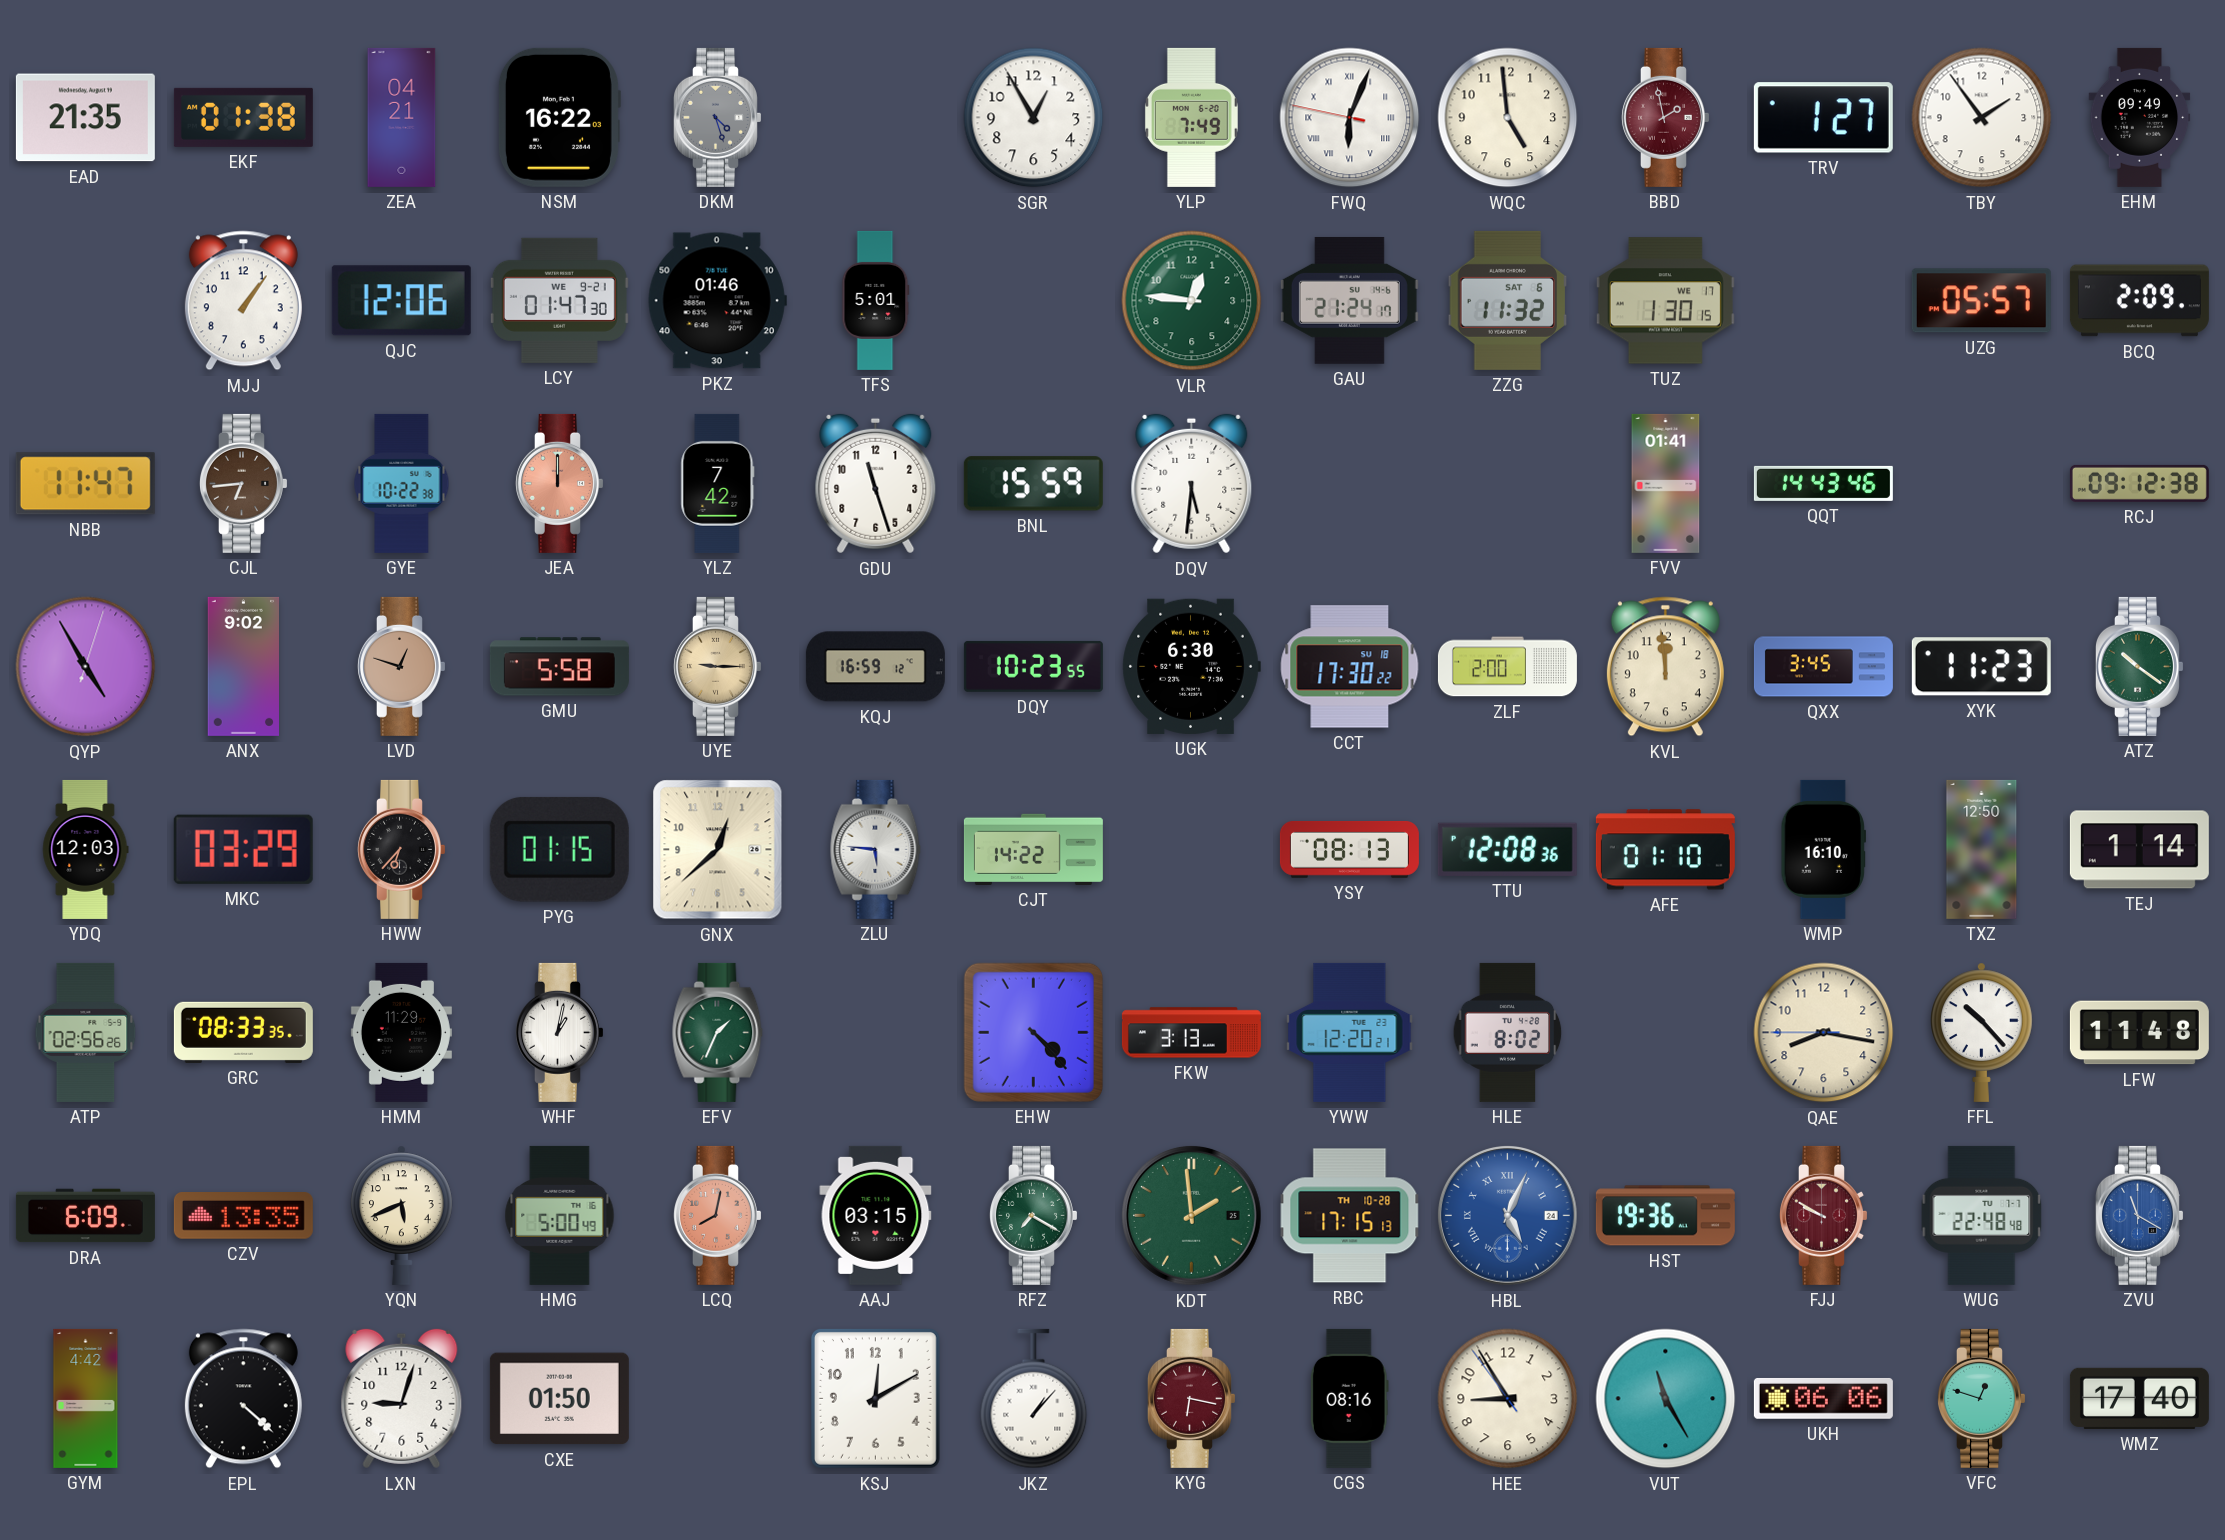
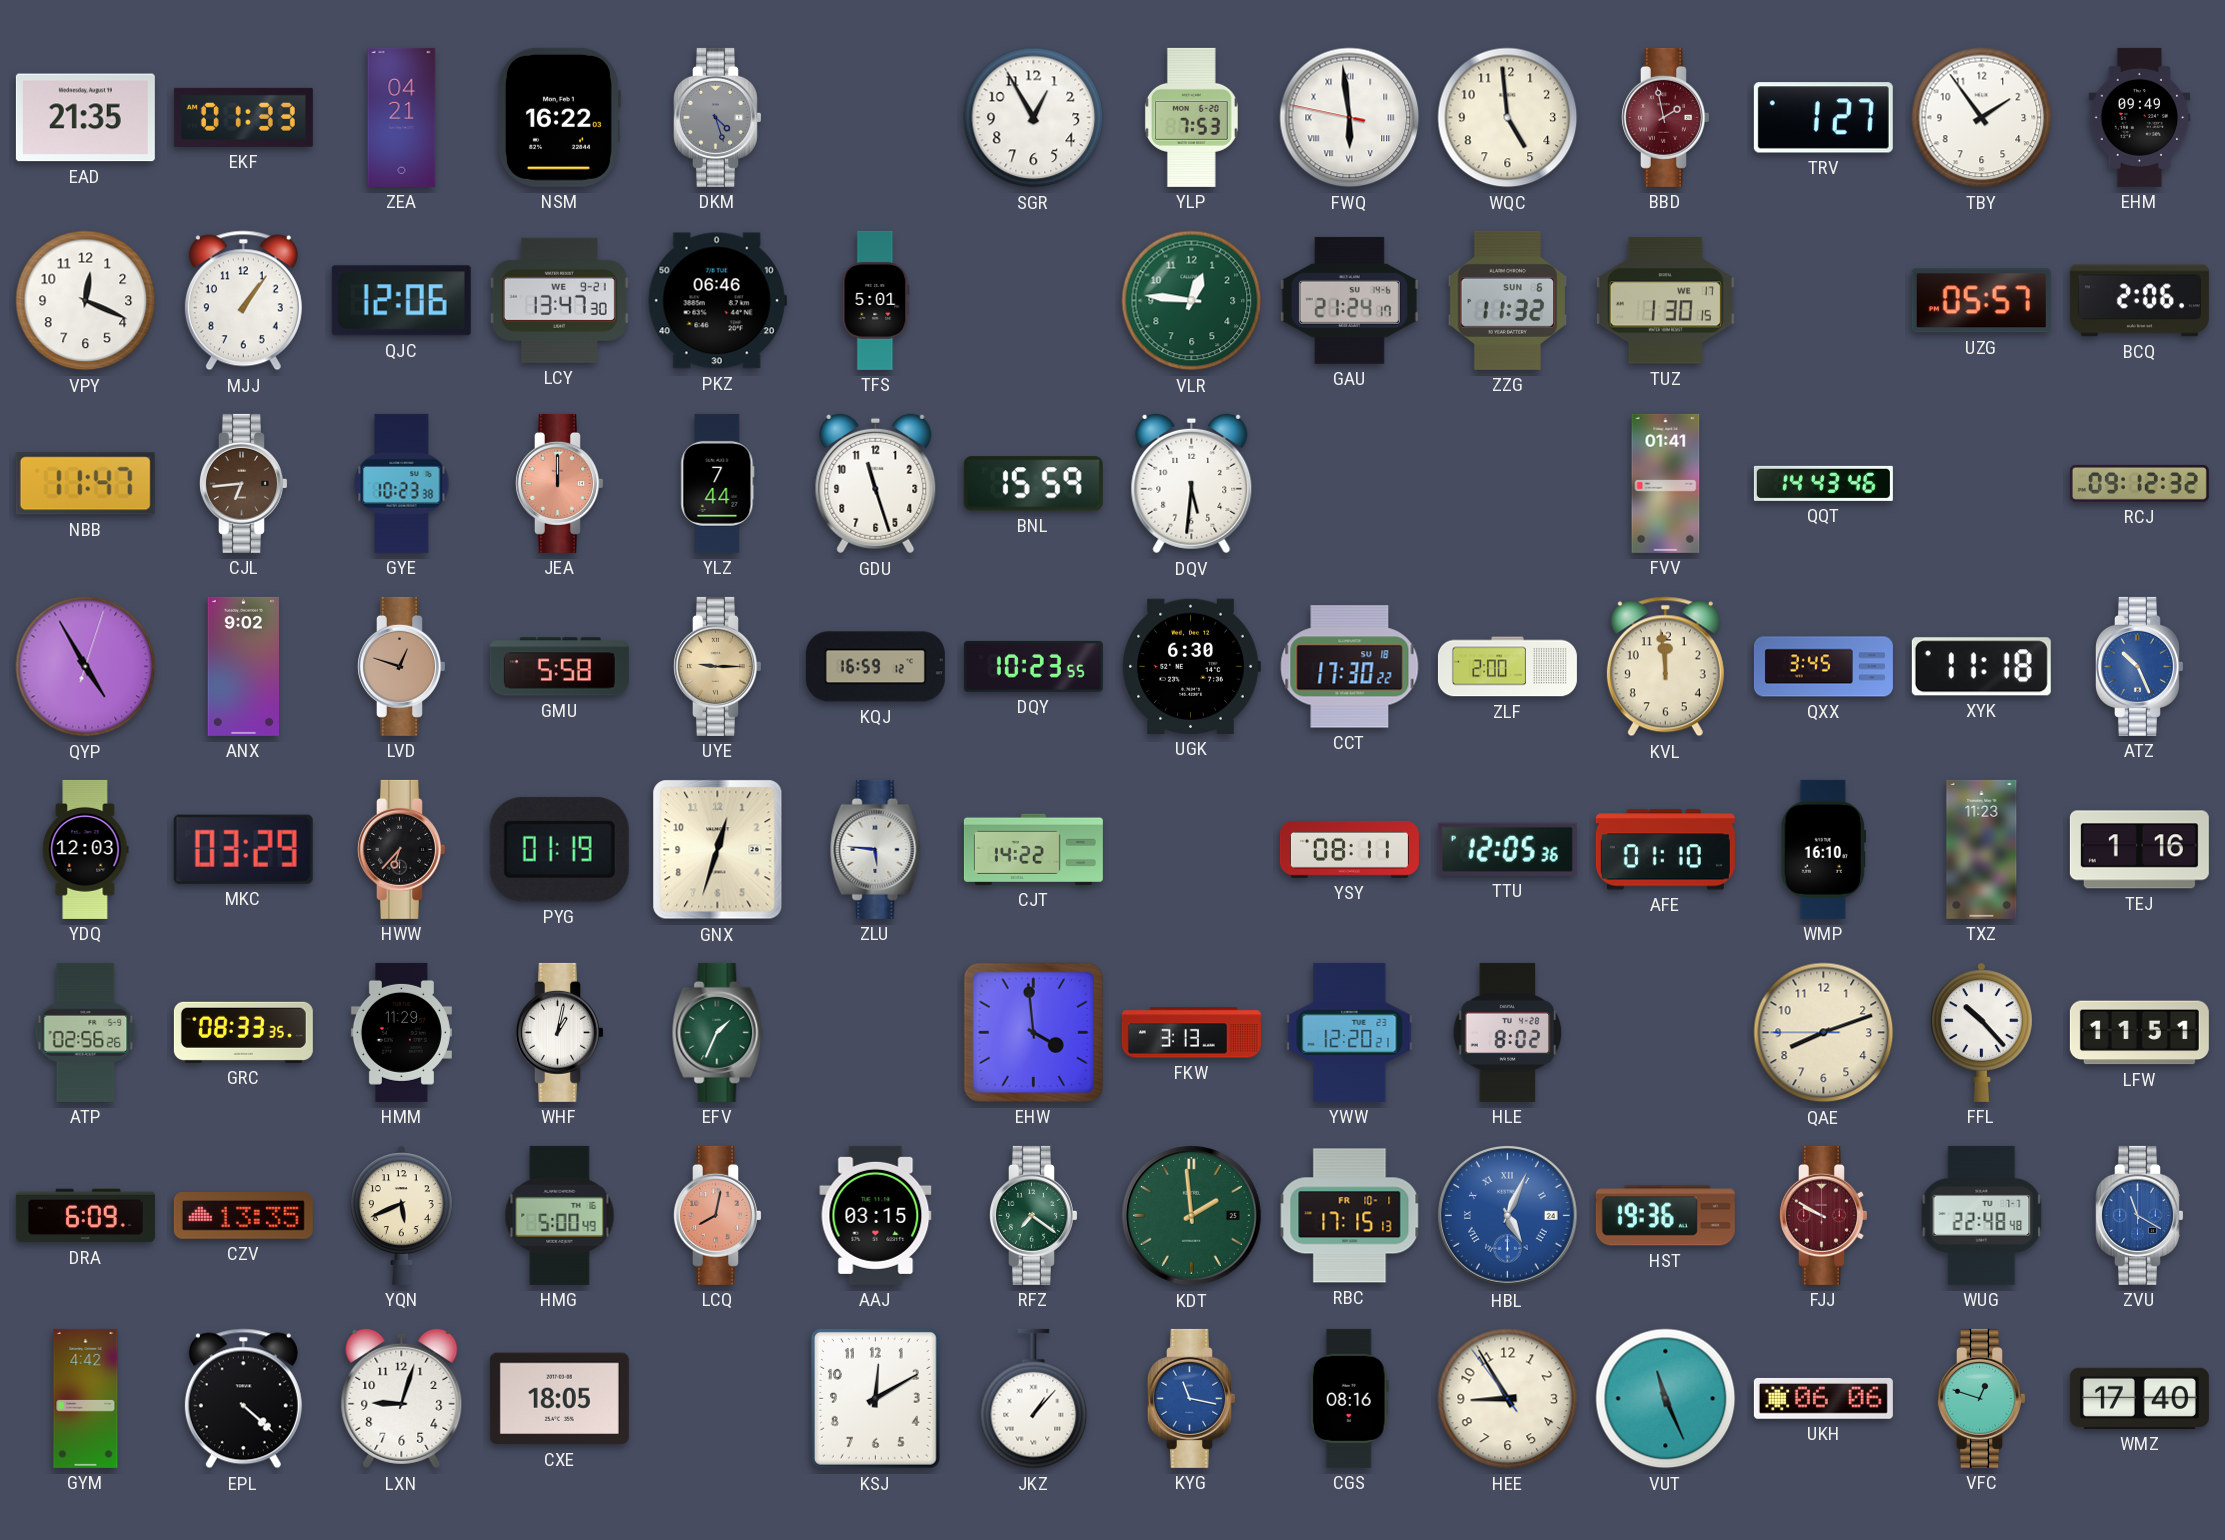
EKF: 01:38 -> 01:33 (243, 117)
YLP: 7:49 -> 7:53 (1191, 117)
FWQ: 6:03 -> 5:58 (1350, 118)
VPY: none -> 12:19 (86, 301)
LCY: 01:47 -> 13:47 (559, 300)
PKZ: 01:46 -> 06:46 (717, 301)
ZZG date: SAT 6 -> SUN 6 (1508, 300)
BCQ: 2:09 -> 2:06 (2139, 301)
GYE: 10:22 -> 10:23 (402, 483)
YLZ: 7:42 -> 7:44 (718, 483)
RCJ: 09:12:38 -> 09:12:32 (2139, 483)
XYK: 11:23 -> 11:18 (1981, 667)
ATZ: 10:21 -> 10:26 (2139, 666)
ATZ dial: green -> blue (2139, 666)
PYG: 01:15 -> 01:19 (559, 849)
GNX: 12:38 -> 12:33 (718, 850)
YSY: 08:13 -> 08:11 (1349, 849)
TTU: 12:08 -> 12:05 (1507, 849)
TXZ: 12:50 -> 11:23 (1982, 849)
TEJ: 1:14 -> 1:16 (2139, 850)
EHW: 4:23 -> 3:59 (1033, 1032)
QAE: 8:16 -> 8:11 (1824, 1033)
LFW: 11:48 -> 11:51 (2139, 1033)
RFZ: 7:20 -> 7:21 (1033, 1215)
RBC date: TH 10-28 -> FR 10-1 (1350, 1216)
CXE: 01:50 -> 18:05 (559, 1399)
KYG: 6:17 -> 11:17 (1191, 1398)
KYG dial: burgundy -> blue (1191, 1398)
VUT: 11:25 -> 11:26 (1666, 1399)
